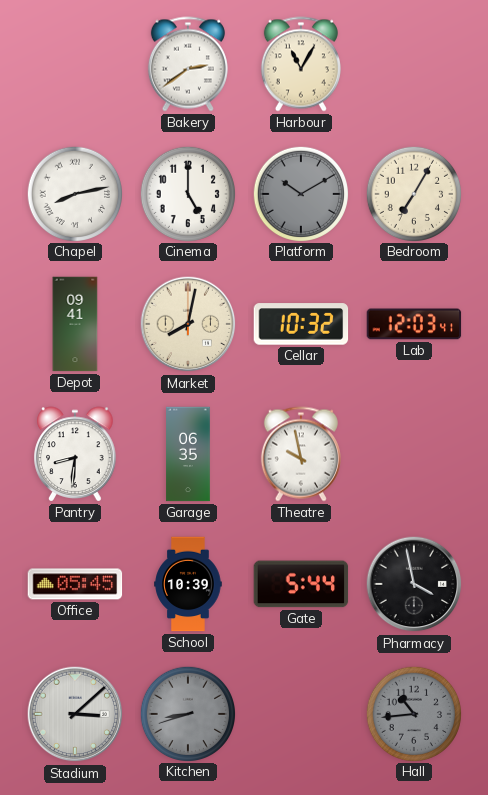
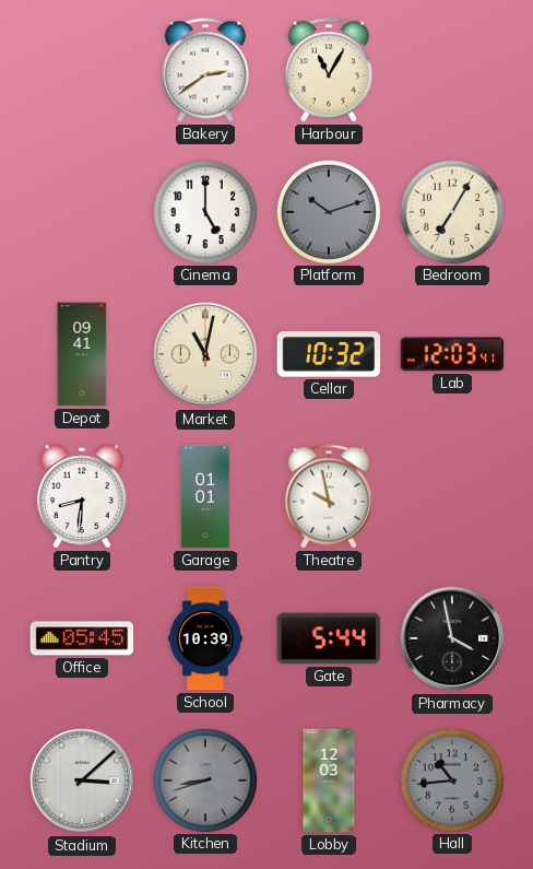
Chapel: 8:13 -> none (74, 193)
Platform: 10:10 -> 10:12 (328, 211)
Market: 8:02 -> 11:02 (205, 354)
Garage: 06:35 -> 01:01 (205, 496)
Lobby: none -> 12:03 (329, 780)
